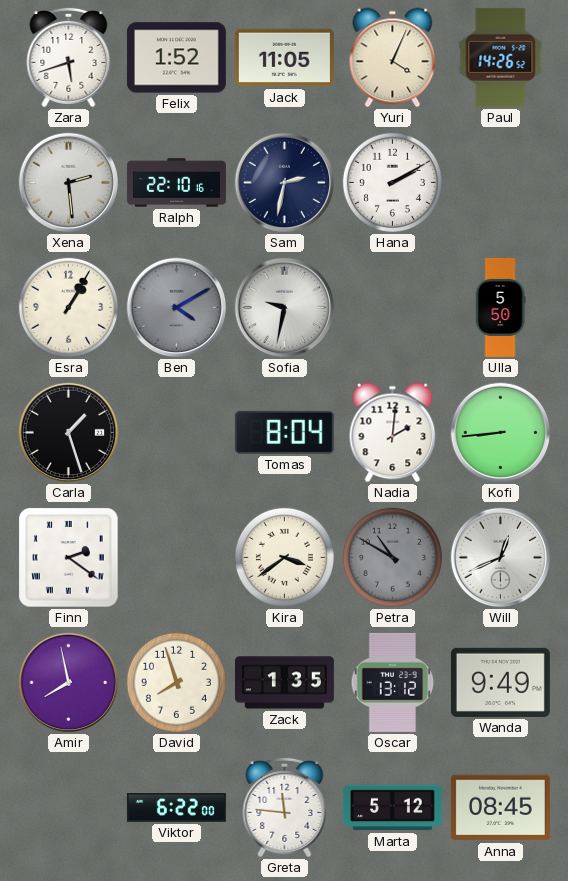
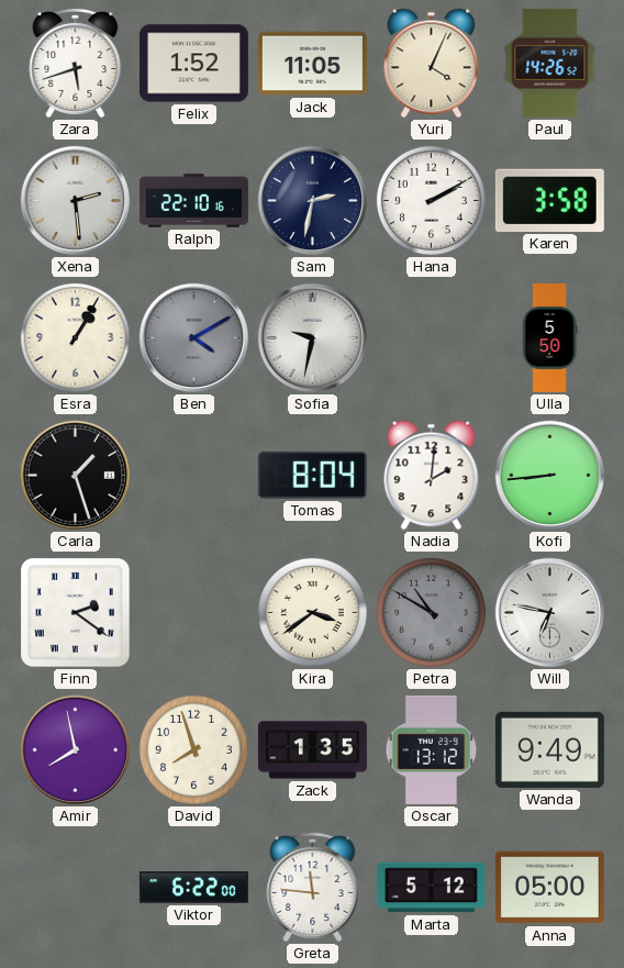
Karen: none -> 3:58 (549, 200)
Will: 12:41 -> 6:47 (550, 613)
Anna: 08:45 -> 05:00 (549, 888)
